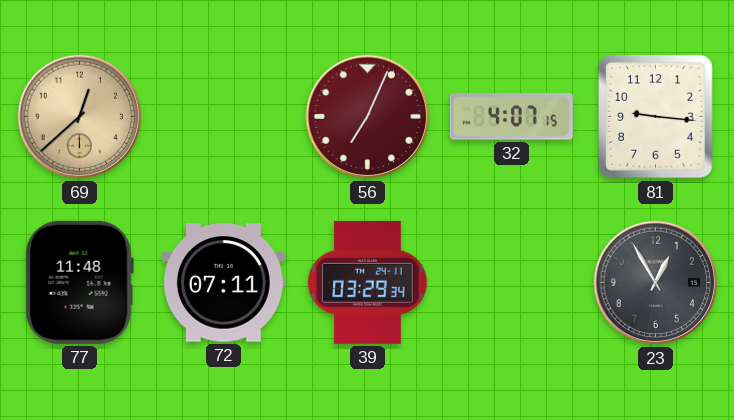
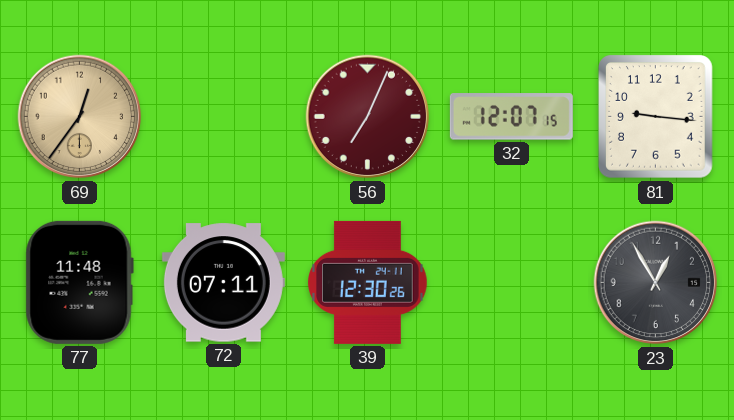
69: 12:38 -> 12:36 (80, 117)
32: 4:07 -> 12:07 (511, 117)
39: 03:29 -> 12:30 (368, 282)
